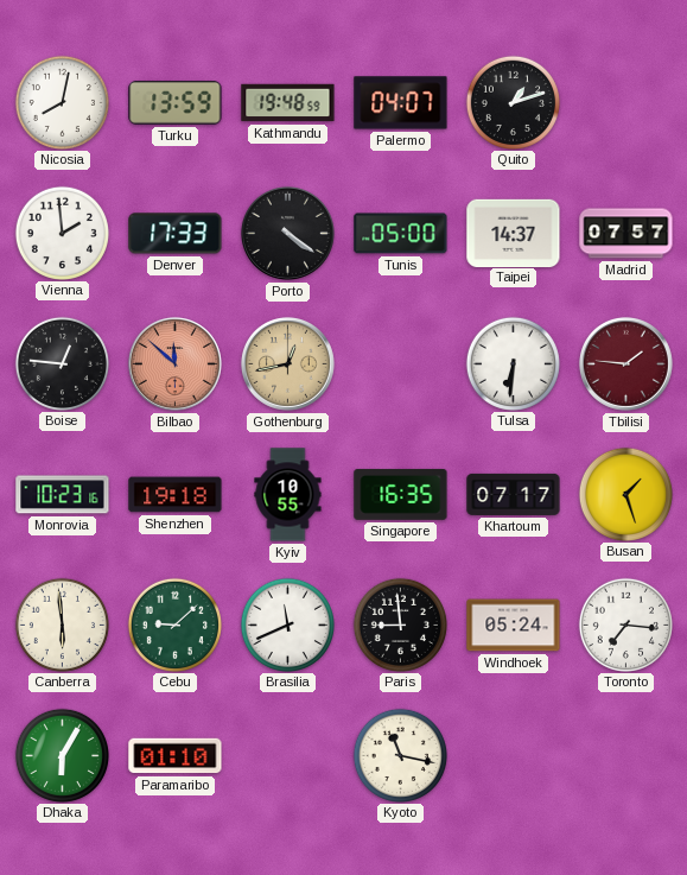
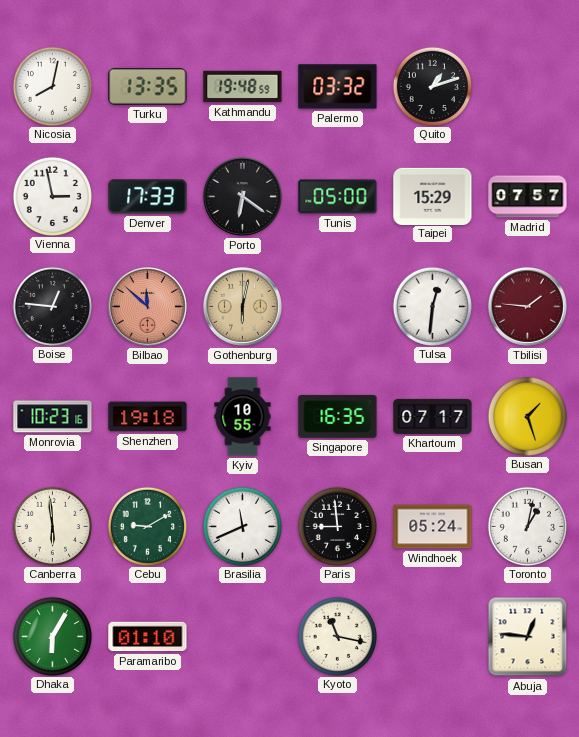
Turku: 13:59 -> 13:35 (148, 87)
Palermo: 04:07 -> 03:32 (338, 87)
Vienna: 1:59 -> 2:58 (52, 196)
Porto: 4:21 -> 6:21 (242, 196)
Taipei: 14:37 -> 15:29 (433, 196)
Gothenburg: 12:43 -> 6:02 (242, 306)
Tulsa: 6:31 -> 12:31 (432, 306)
Cebu: 9:08 -> 9:10 (147, 526)
Toronto: 7:16 -> 1:02 (527, 526)
Abuja: none -> 12:46 (528, 637)
